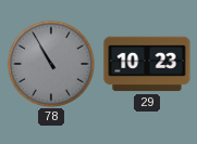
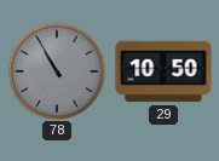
29: 10:23 -> 10:50 (163, 71)
